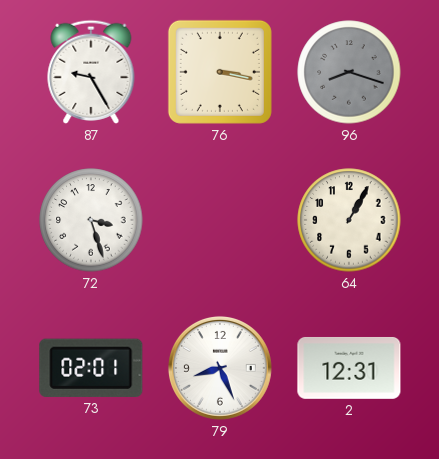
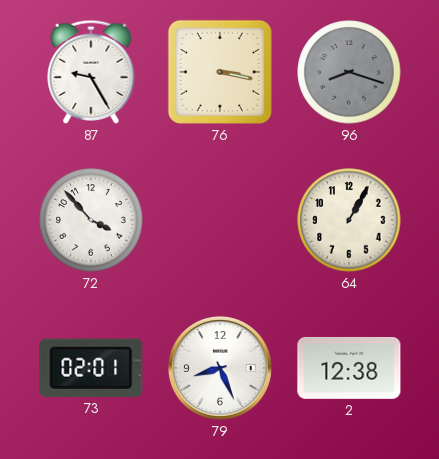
72: 3:27 -> 3:53 (91, 220)
2: 12:31 -> 12:38 (349, 368)
